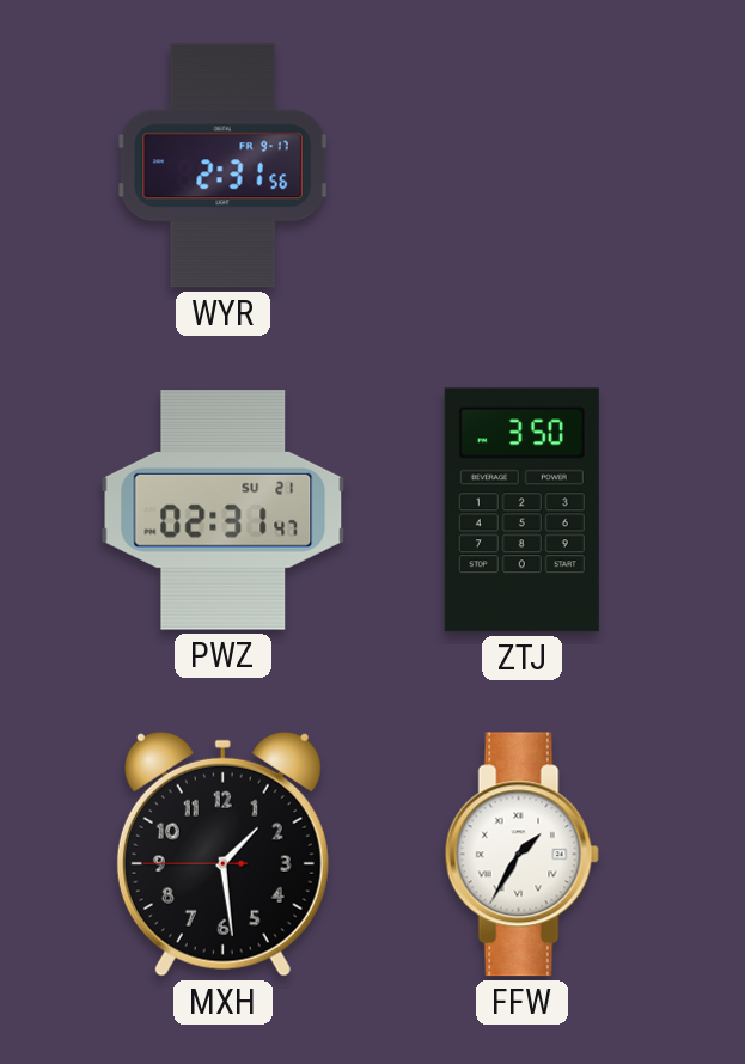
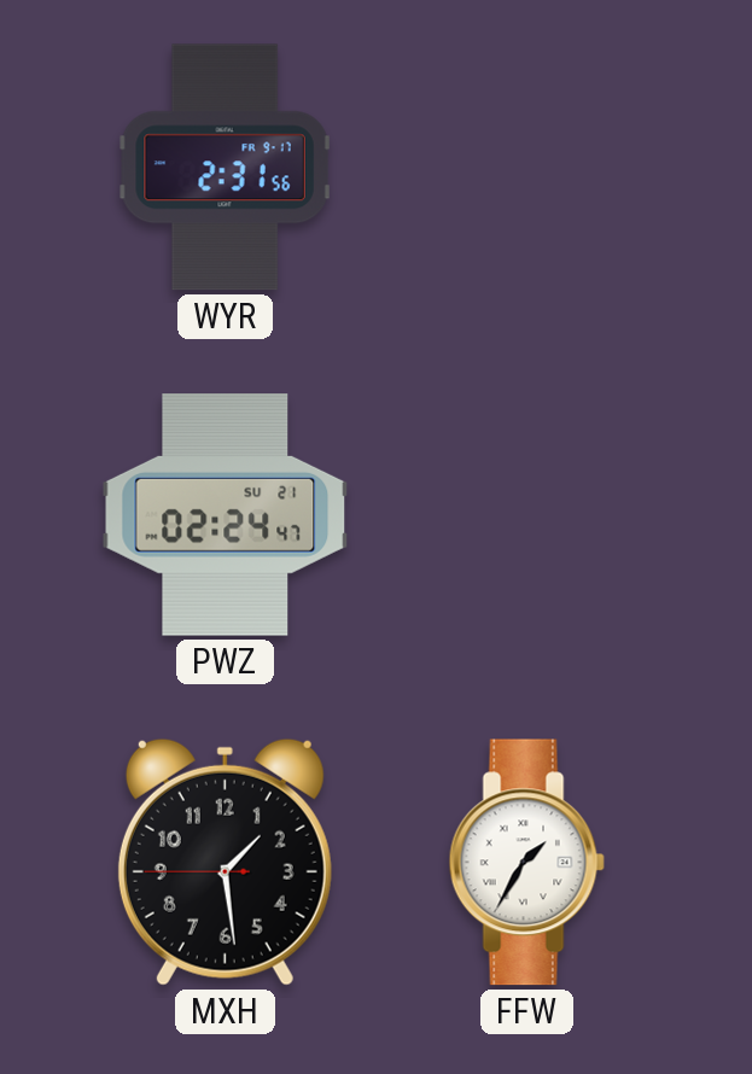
PWZ: 02:31 -> 02:24 (226, 515)
ZTJ: 3:50 -> none (521, 510)
